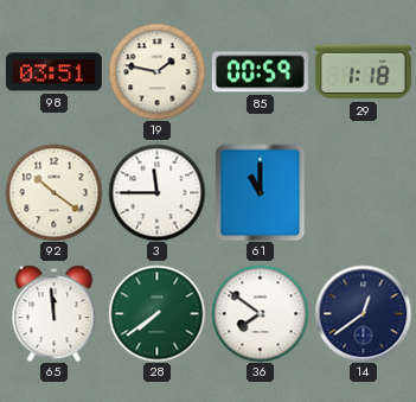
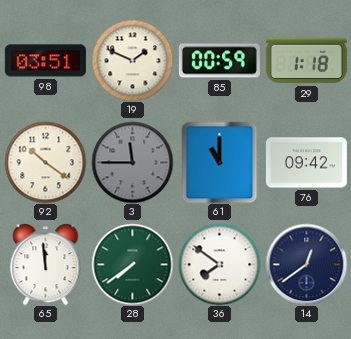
19: 1:47 -> 1:49 (132, 60)
3 dial: white -> grey (132, 162)
76: none -> 09:42 (306, 163)
